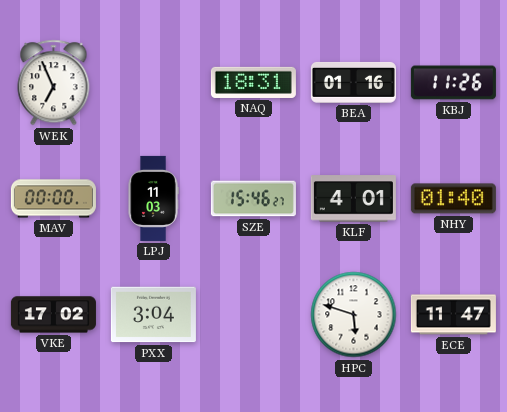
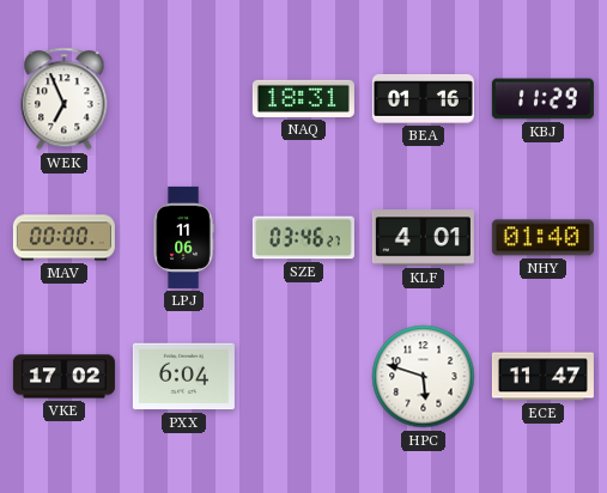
KBJ: 11:26 -> 11:29 (542, 99)
LPJ: 11:03 -> 11:06 (183, 237)
SZE: 15:46 -> 03:46 (303, 238)
PXX: 3:04 -> 6:04 (183, 377)
